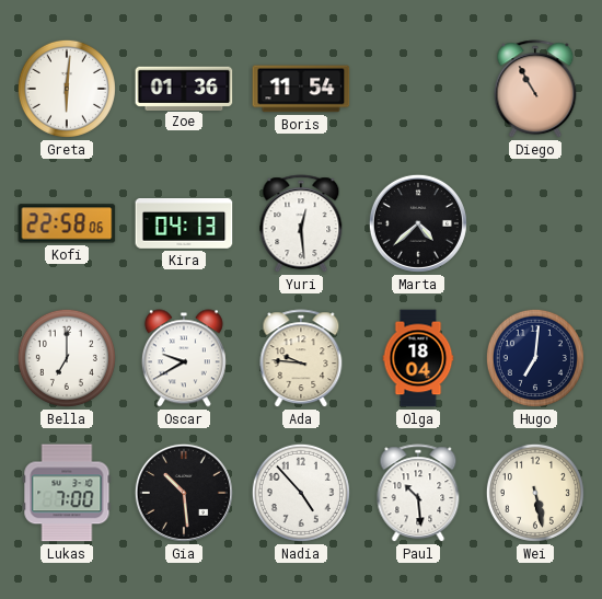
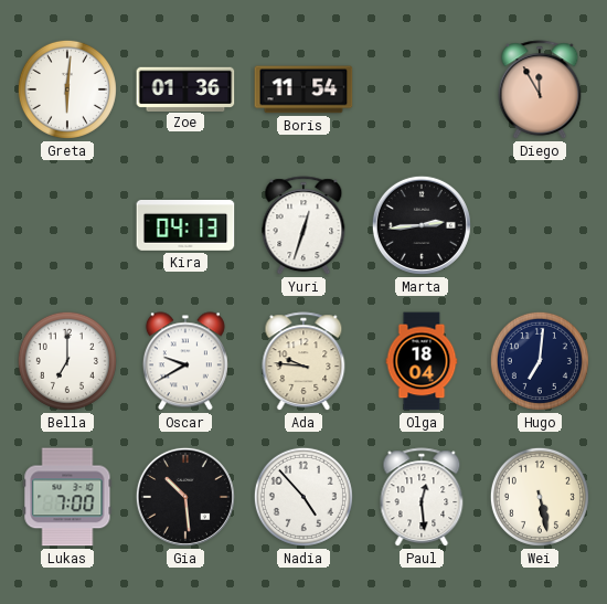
Diego: 10:55 -> 11:55 (540, 91)
Kofi: 22:58 -> none (67, 223)
Yuri: 12:29 -> 12:33 (303, 226)
Marta: 4:38 -> 2:44 (422, 225)
Paul: 10:29 -> 12:29 (422, 498)
